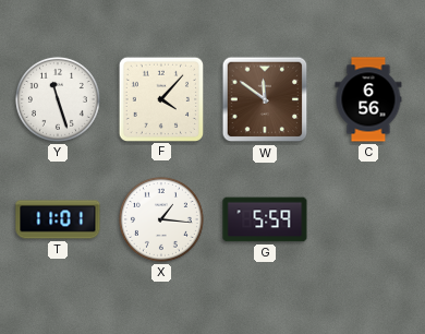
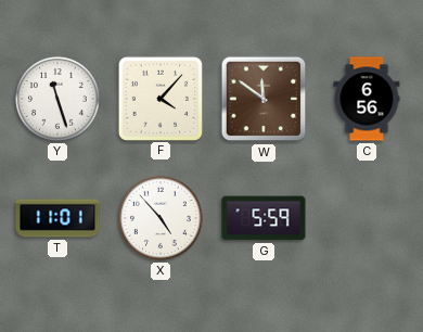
X: 1:16 -> 4:53 (161, 218)
